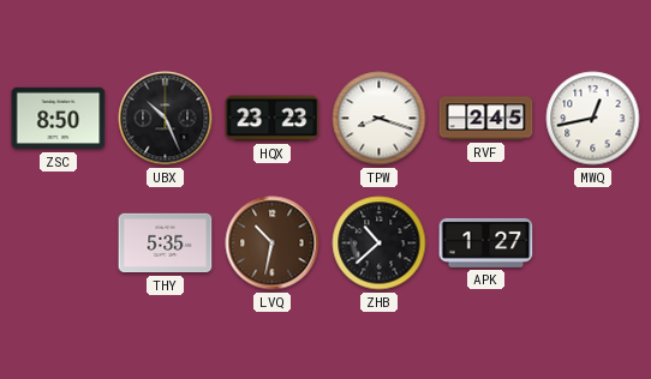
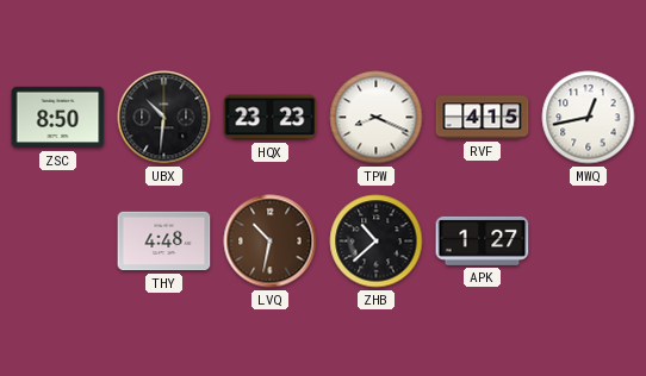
UBX: 10:26 -> 10:31 (164, 118)
TPW: 8:18 -> 8:19 (377, 118)
RVF: 2:45 -> 4:15 (483, 118)
THY: 5:35 -> 4:48 (164, 242)
